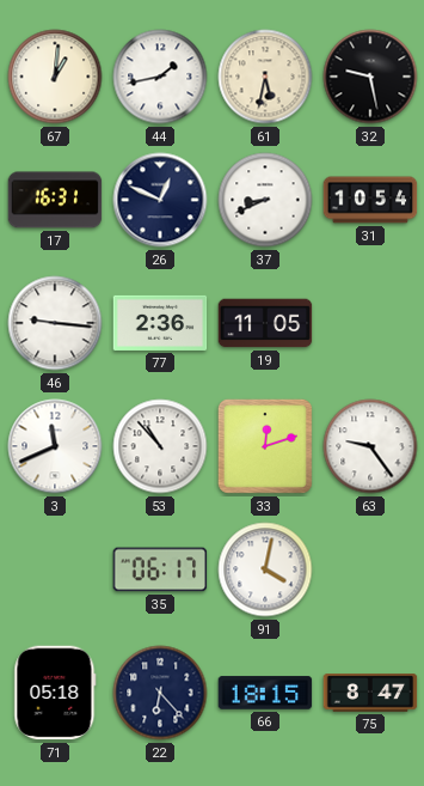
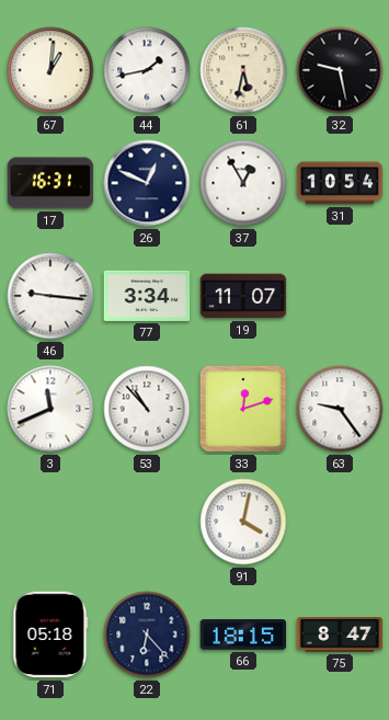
37: 8:41 -> 12:55 (243, 183)
77: 2:36 -> 3:34 (147, 296)
19: 11:05 -> 11:07 (243, 296)
35: 06:17 -> none (160, 569)
